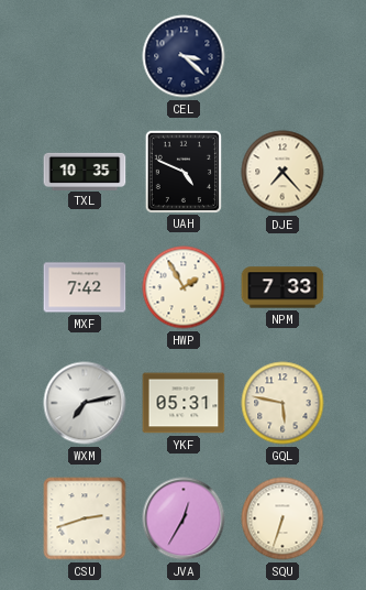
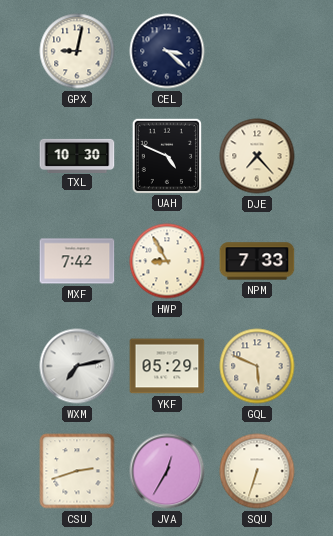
GPX: none -> 9:02 (77, 51)
TXL: 10:35 -> 10:30 (77, 155)
HWP: 1:55 -> 8:55 (167, 261)
YKF: 05:31 -> 05:29 (167, 366)
GQL: 5:47 -> 5:49 (257, 366)
